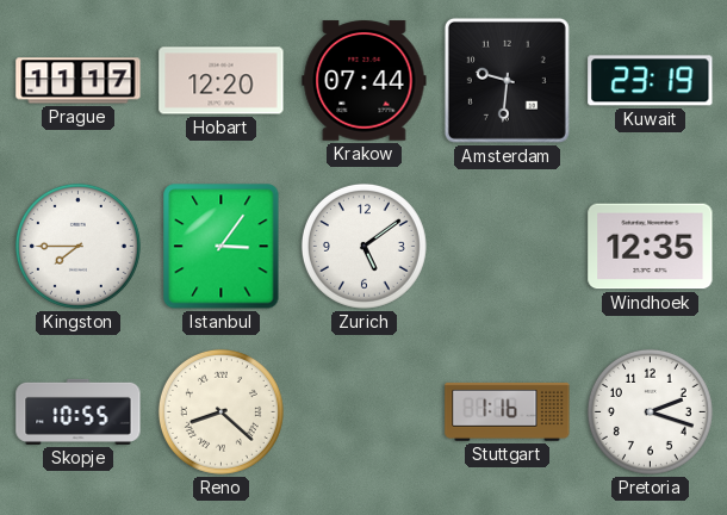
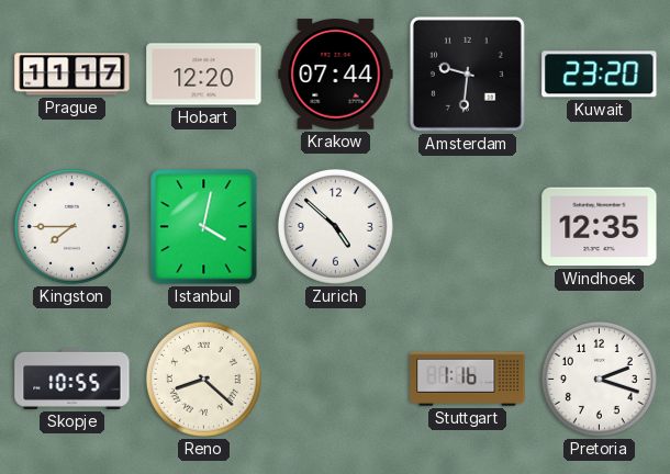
Kuwait: 23:19 -> 23:20 (600, 75)
Istanbul: 3:06 -> 4:02 (204, 227)
Zurich: 5:09 -> 4:52 (335, 226)
